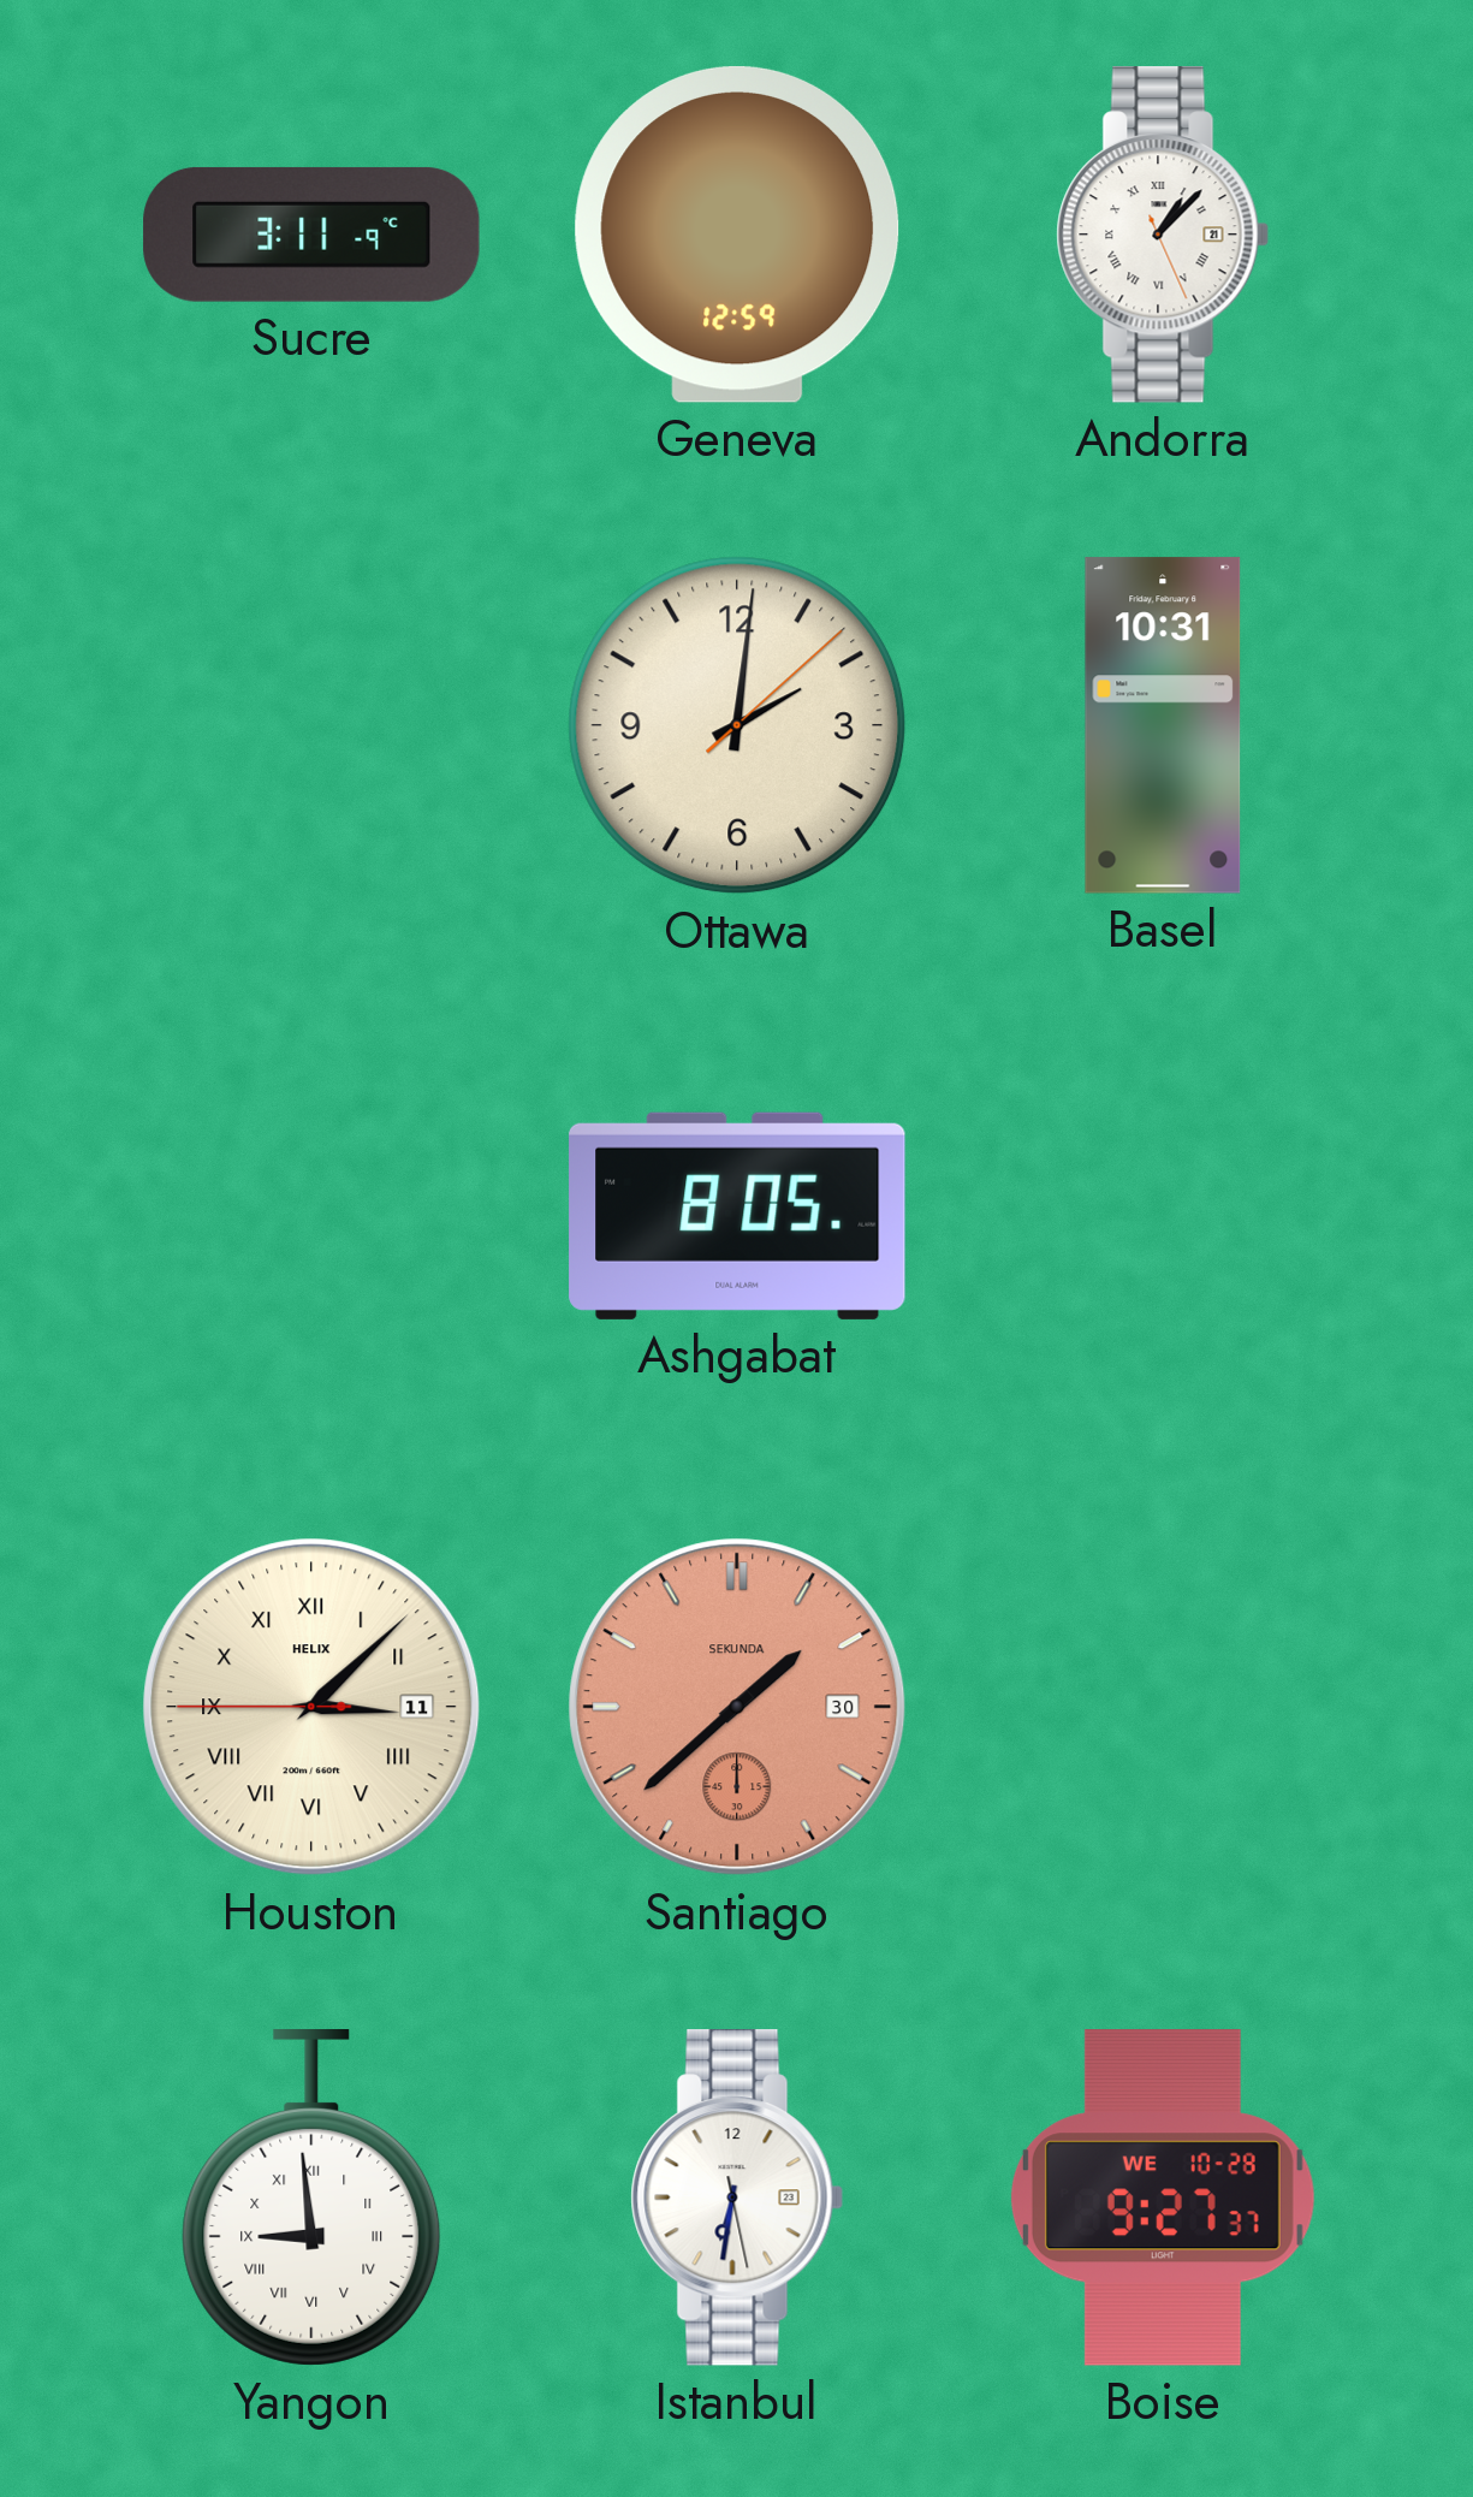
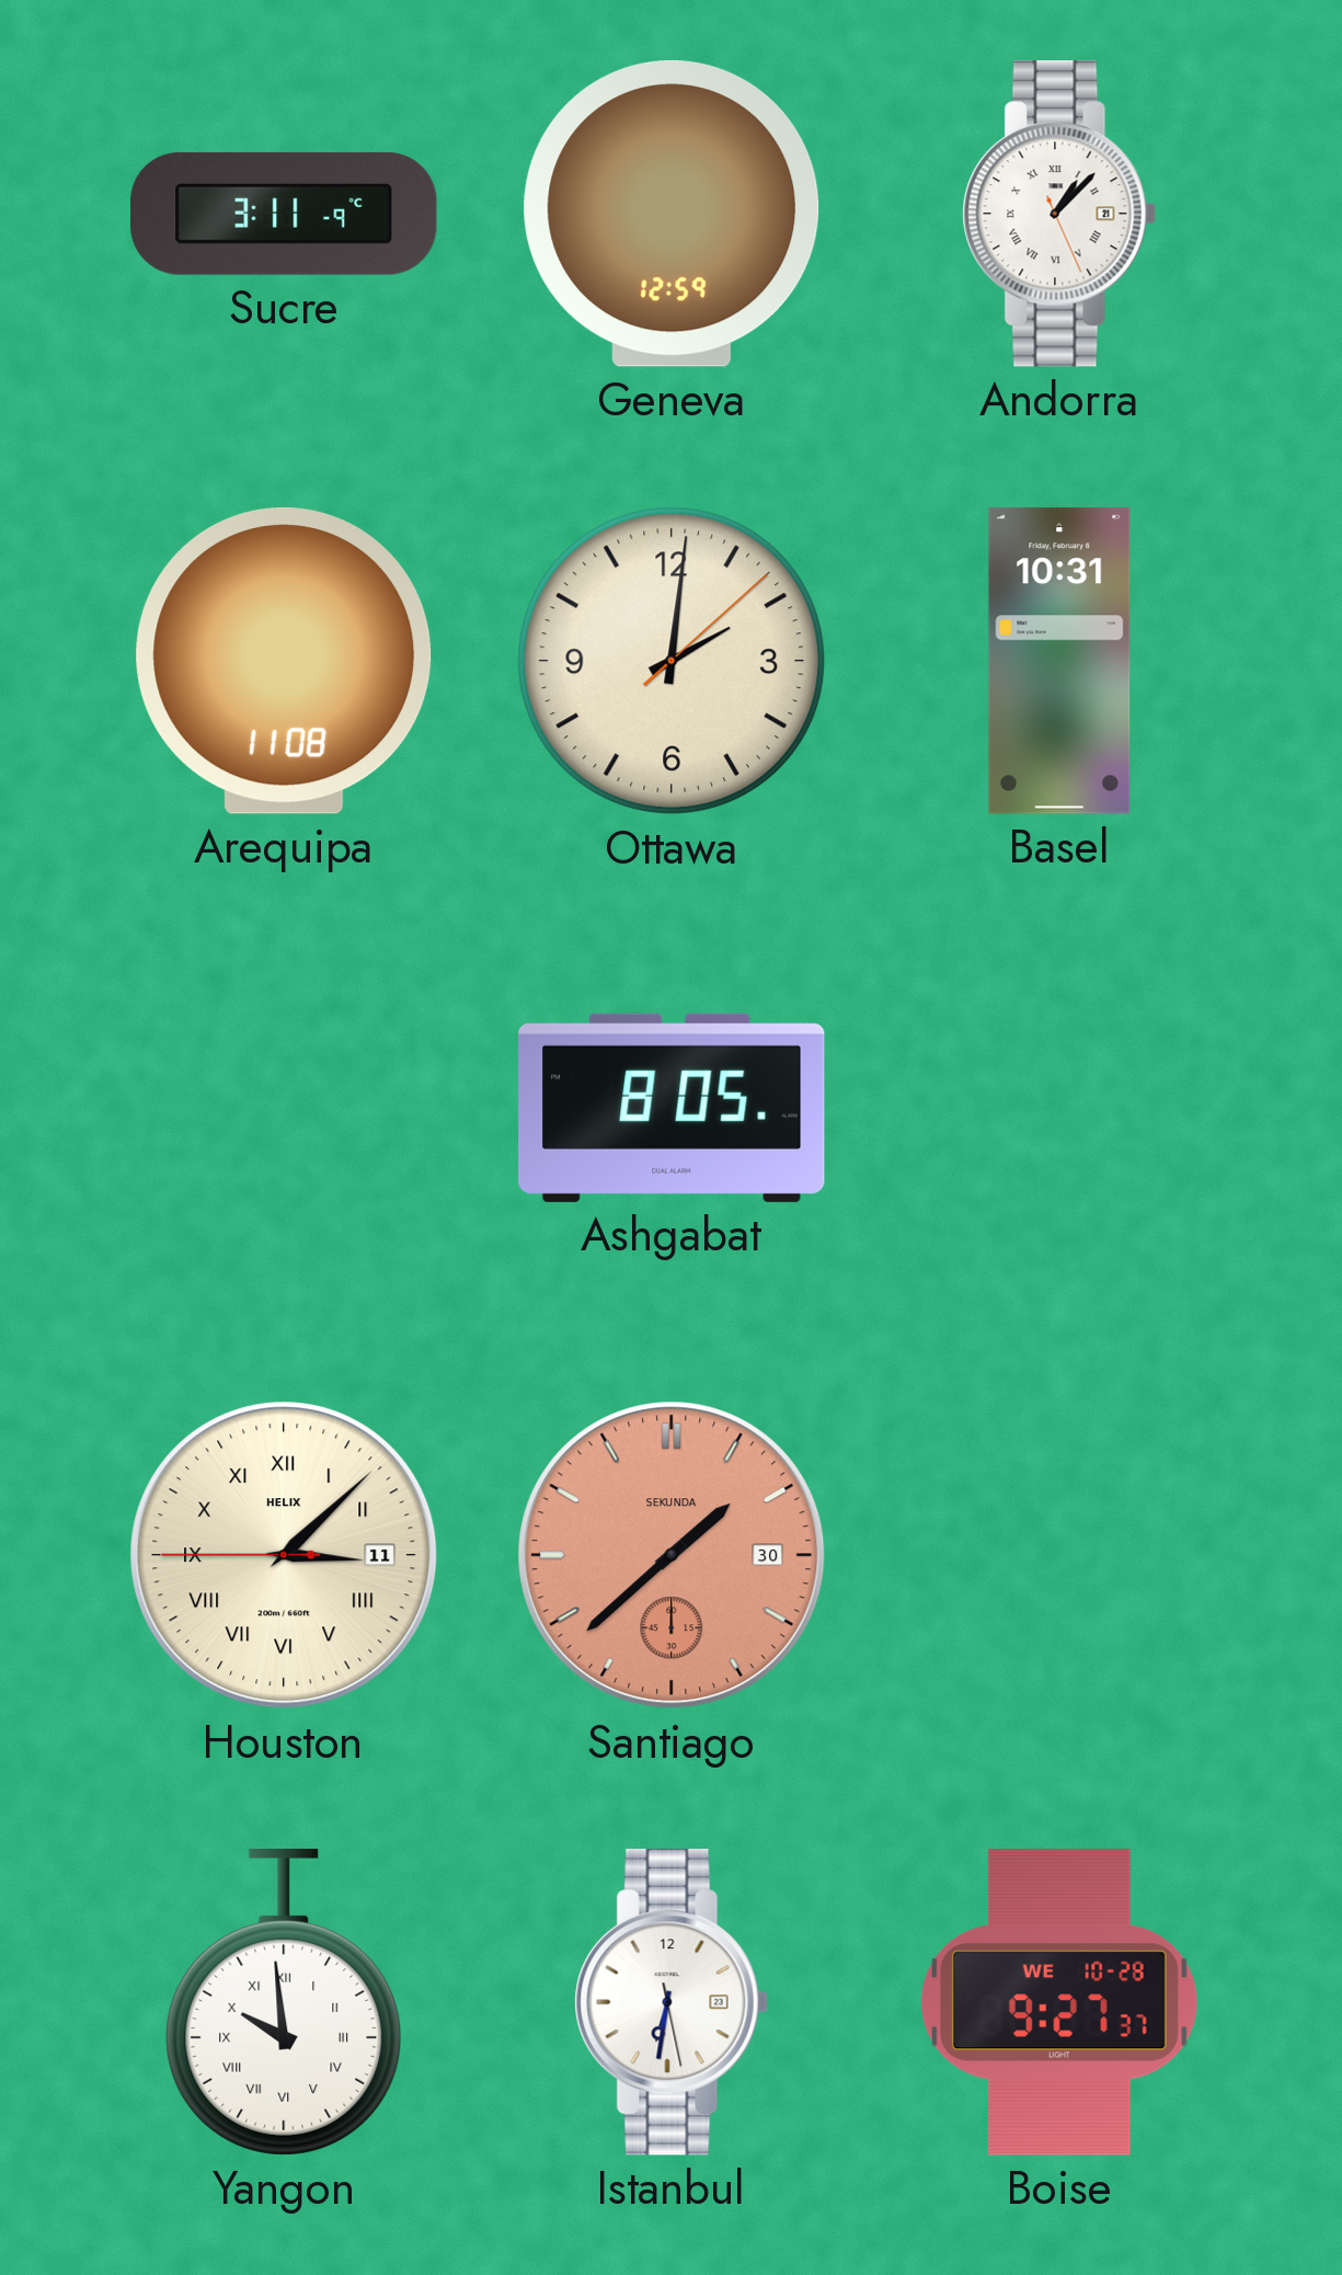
Arequipa: none -> 11:08 (284, 661)
Yangon: 8:59 -> 9:59 (284, 2003)
